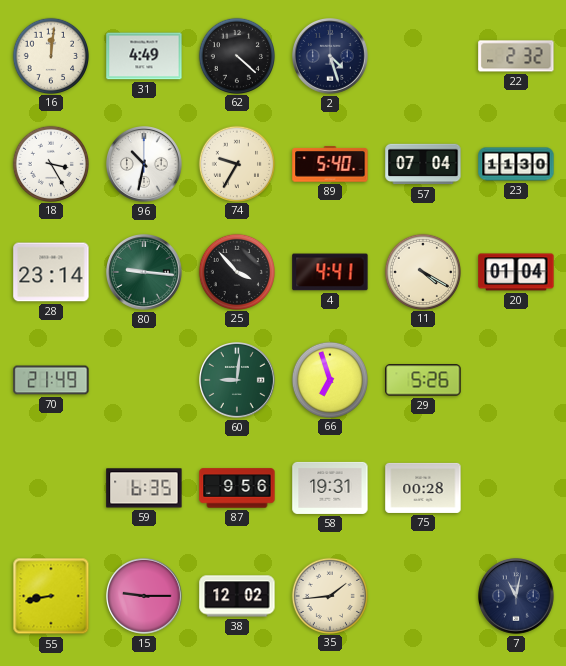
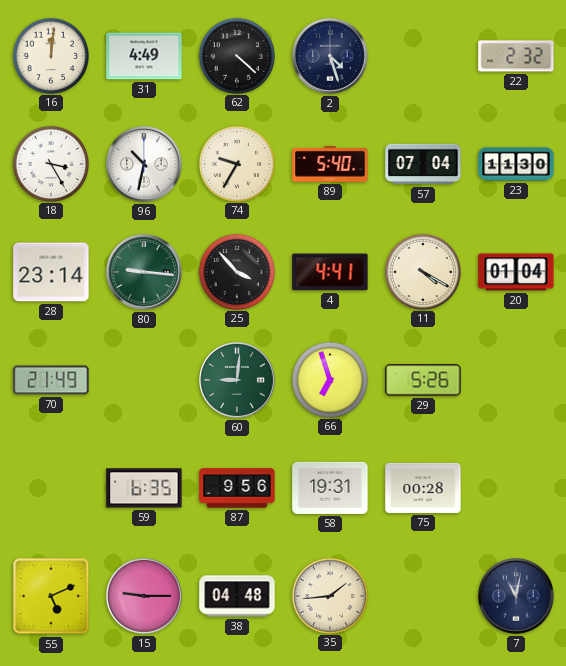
55: 8:43 -> 5:11 (51, 596)
38: 12:02 -> 04:48 (237, 596)
